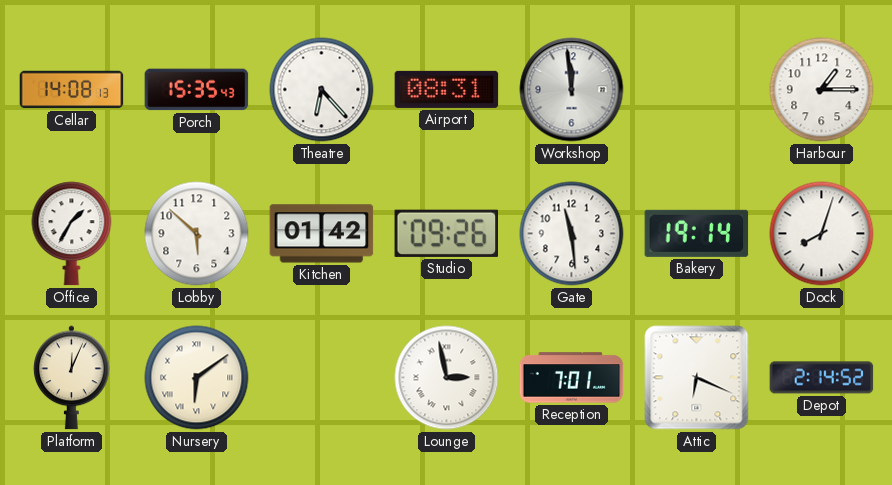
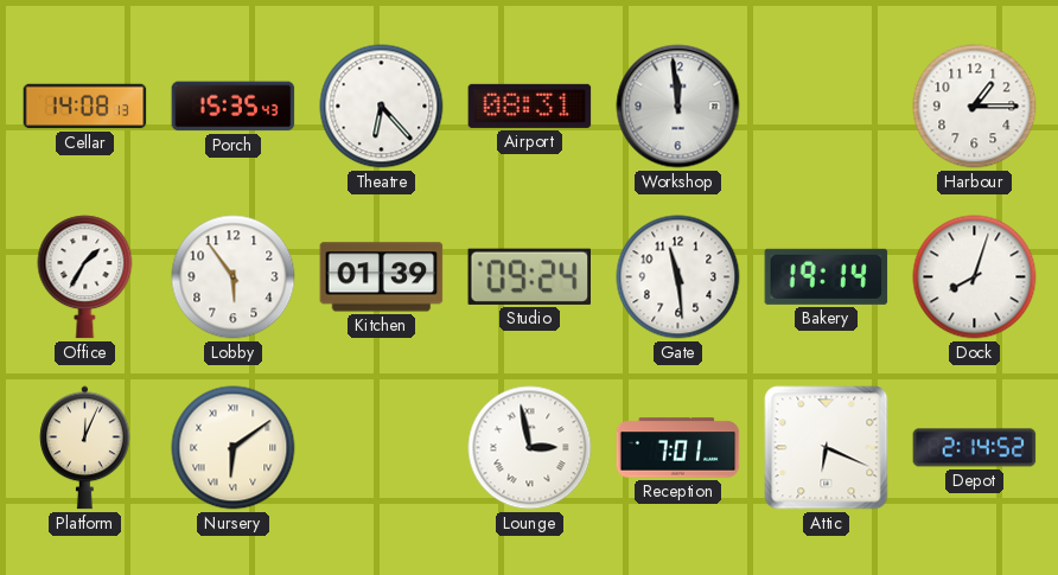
Lobby: 5:52 -> 5:54 (234, 277)
Kitchen: 01:42 -> 01:39 (382, 277)
Studio: 09:26 -> 09:24 (529, 276)
